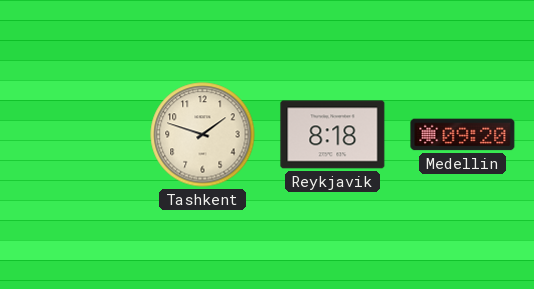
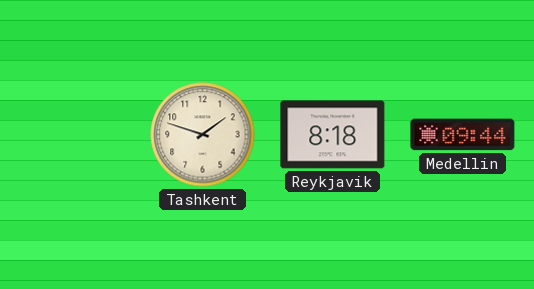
Medellin: 09:20 -> 09:44 (463, 135)
